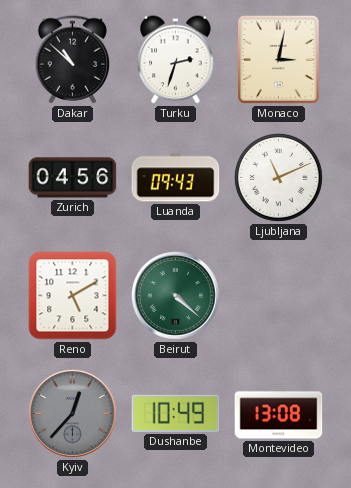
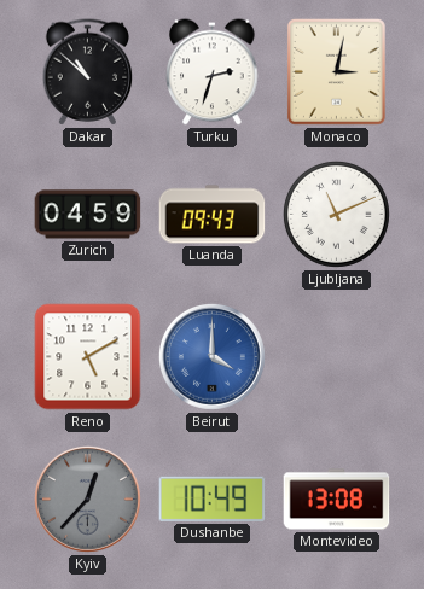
Zurich: 04:56 -> 04:59 (88, 215)
Beirut: 4:22 -> 4:00 (211, 356)
Beirut dial: green -> blue (211, 356)
